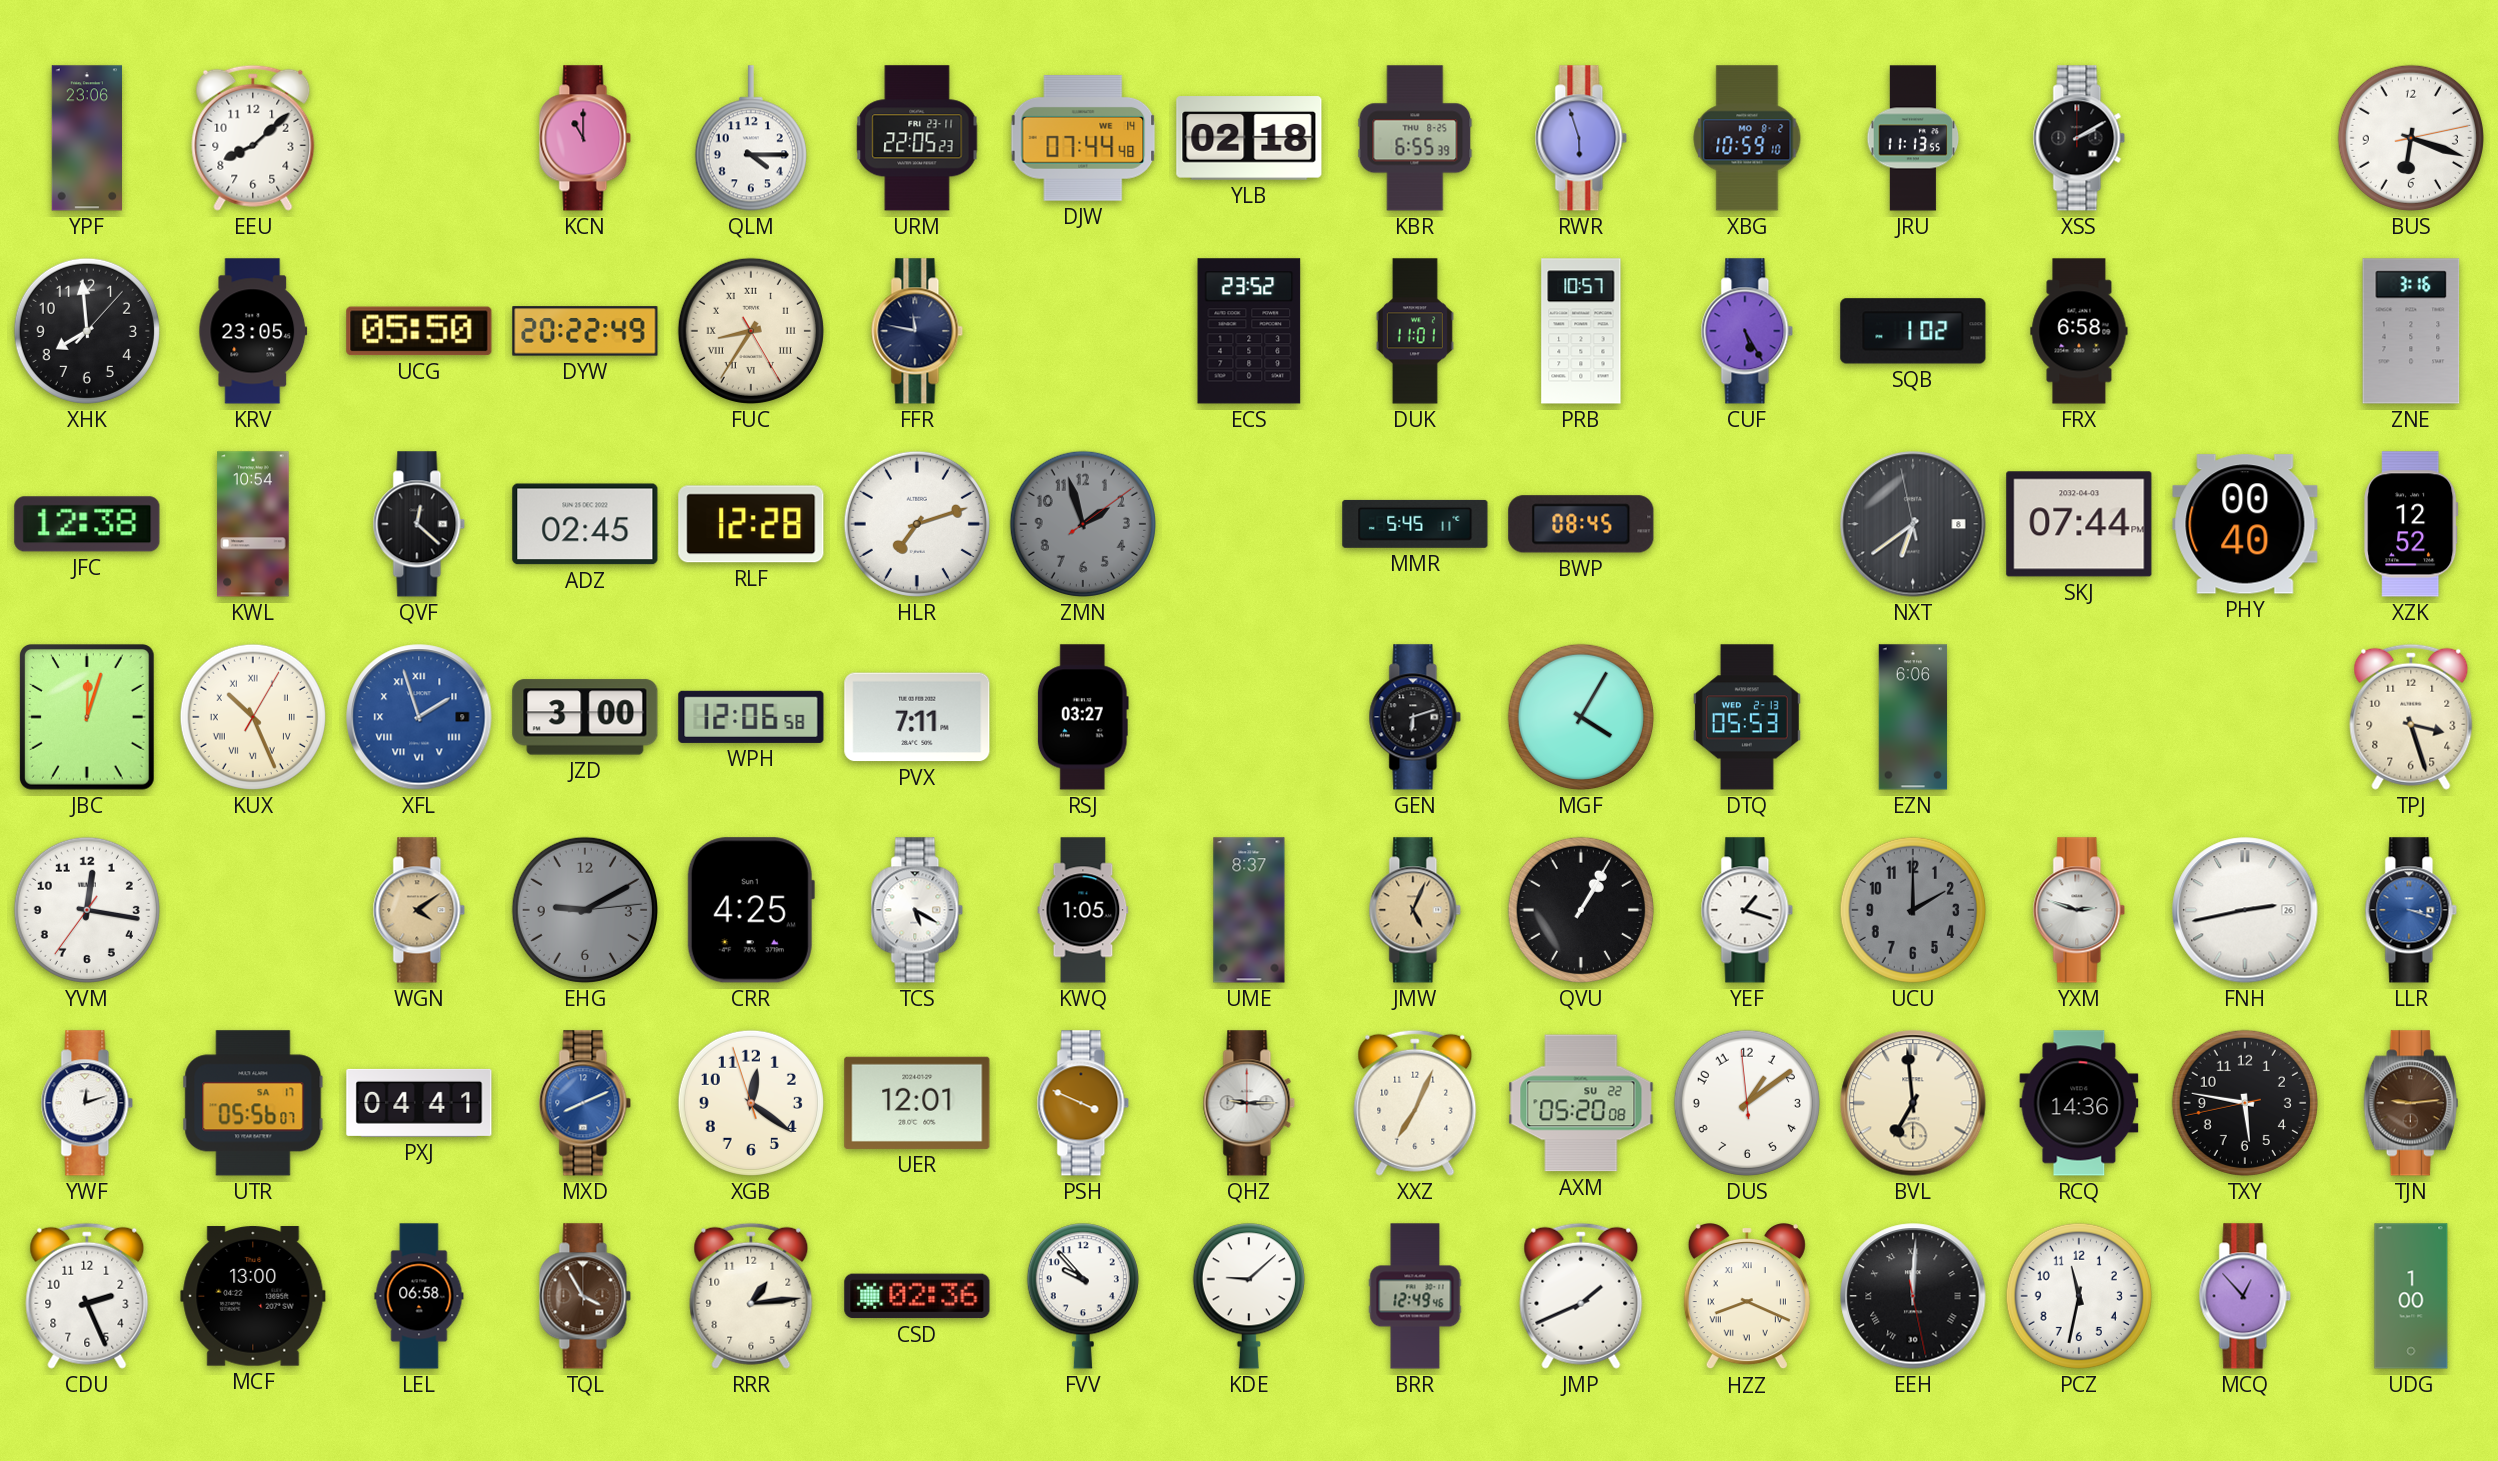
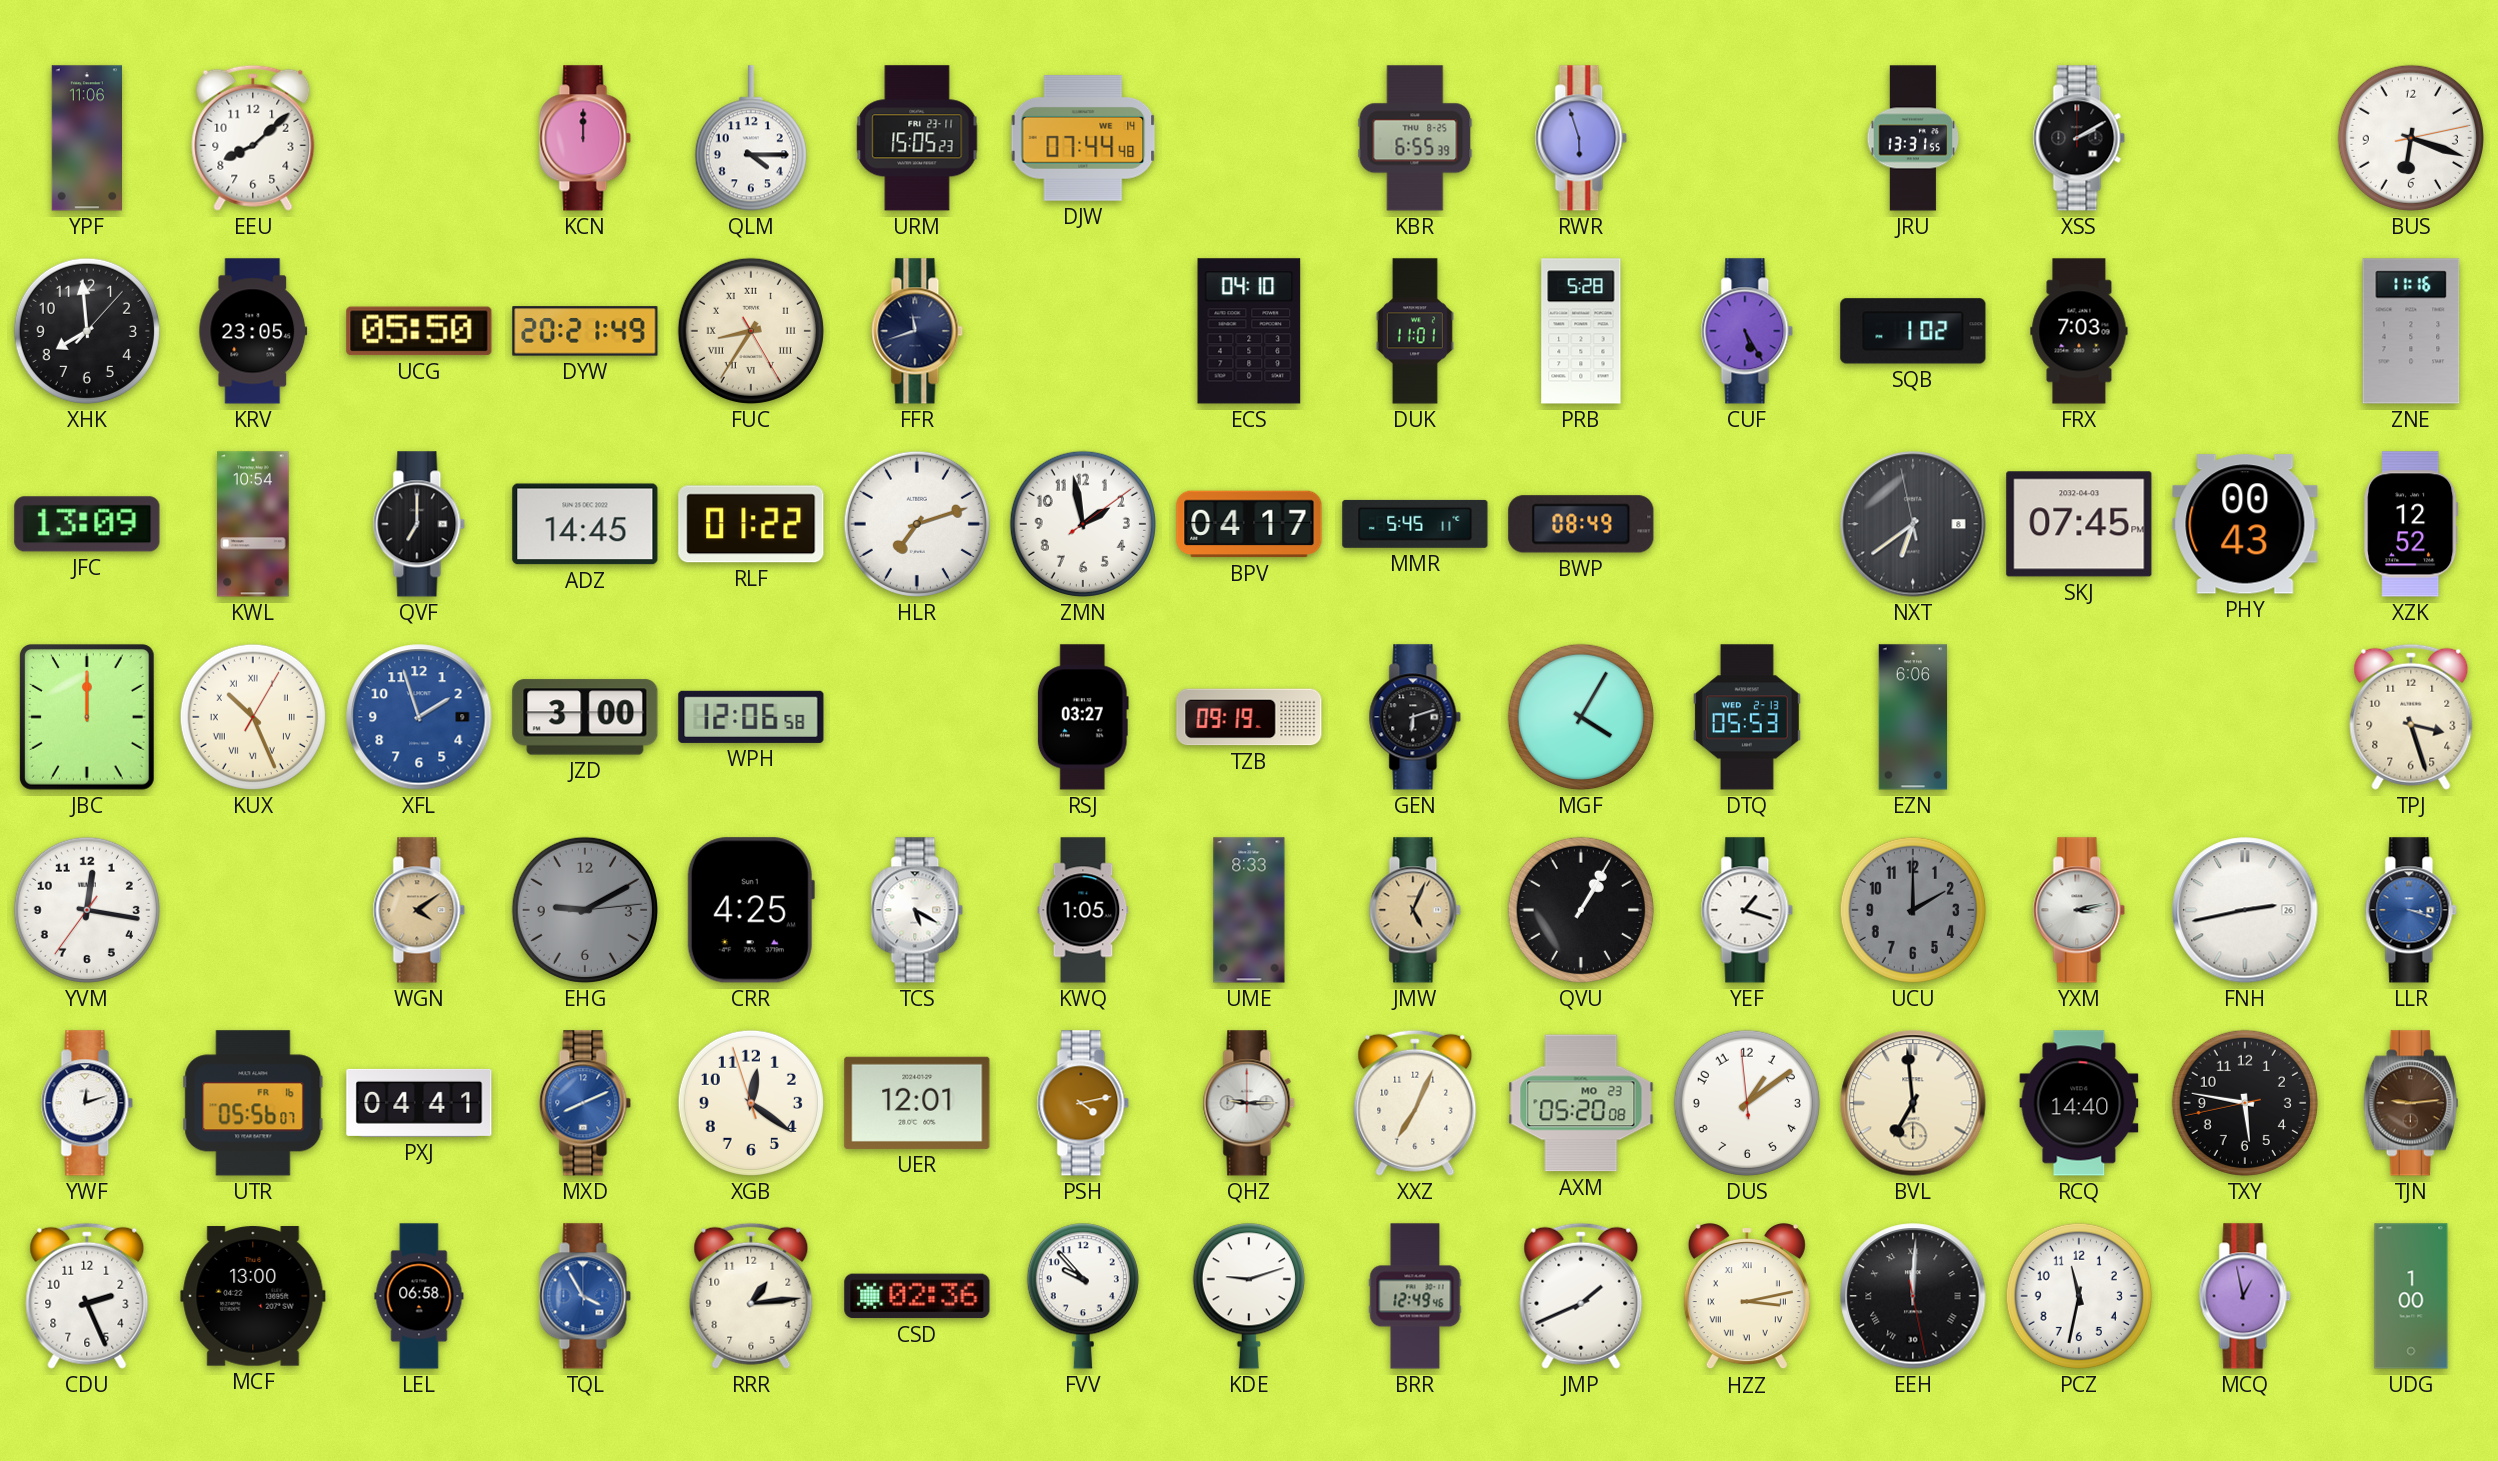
YPF: 23:06 -> 11:06 (86, 138)
KCN: 11:00 -> 12:00 (585, 138)
URM: 22:05 -> 15:05 (917, 138)
YLB: 02:18 -> none (1249, 138)
XBG: 10:59 -> none (1747, 138)
JRU: 11:13 -> 13:31 (1913, 138)
DYW: 20:22 -> 20:21 (585, 331)
FFR: 11:47 -> 11:42 (917, 331)
ECS: 23:52 -> 04:10 (1249, 331)
PRB: 10:57 -> 5:28 (1581, 331)
FRX: 6:58 -> 7:03 (2079, 331)
ZNE: 3:16 -> 11:16 (2411, 331)
JFC: 12:38 -> 13:09 (87, 524)
QVF: 12:22 -> 7:00 (419, 524)
ADZ: 02:45 -> 14:45 (585, 524)
RLF: 12:28 -> 01:22 (751, 524)
ZMN: 1:57 -> 1:58 (1083, 524)
ZMN dial: grey -> white (1083, 524)
BPV: none -> 04:17 (1249, 524)
BWP: 08:45 -> 08:49 (1581, 524)
SKJ: 07:44 -> 07:45 (2079, 524)
PHY: 00:40 -> 00:43 (2245, 524)
JBC: 12:03 -> 12:00 (88, 718)
XFL numerals: Roman -> Arabic (419, 717)
PVX: 7:11 -> none (917, 717)
TZB: none -> 09:19 (1249, 717)
UME: 8:37 -> 8:33 (1249, 910)
YXM: 2:48 -> 3:13 (2079, 910)
UTR date: SA 17 -> FR 16 (253, 1103)
PSH: 3:49 -> 4:13 (1083, 1103)
AXM date: SU 22 -> MO 23 (1581, 1103)
RCQ: 14:36 -> 14:40 (2079, 1103)
TQL dial: brown -> blue (585, 1296)
KDE: 9:08 -> 9:12 (1249, 1296)
HZZ: 8:19 -> 3:13 (1747, 1297)
MCQ: 12:53 -> 12:58 (2245, 1296)
